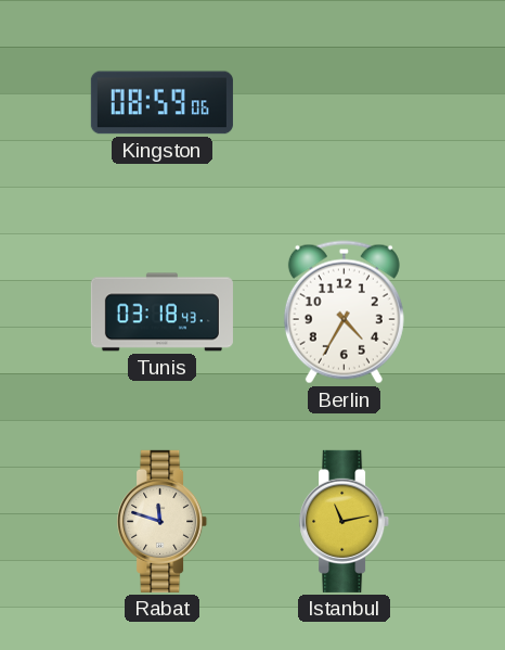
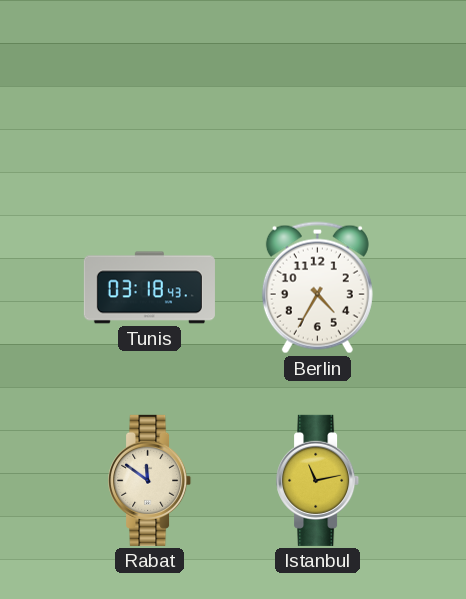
Kingston: 08:59 -> none (161, 103)
Rabat: 11:48 -> 11:51 (150, 480)
